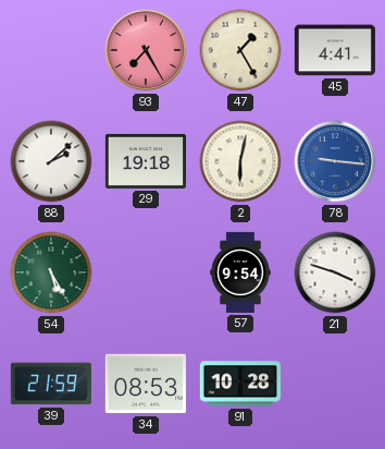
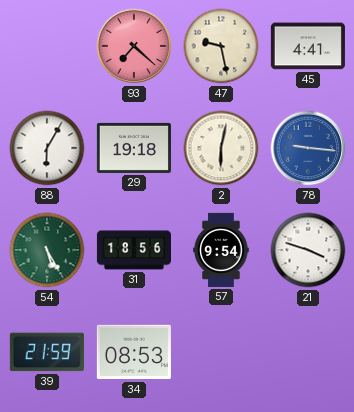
93: 7:25 -> 7:22 (134, 46)
47: 1:25 -> 9:28 (221, 46)
88: 2:08 -> 6:05 (47, 148)
31: none -> 18:56 (133, 250)
91: 10:28 -> none (240, 384)
